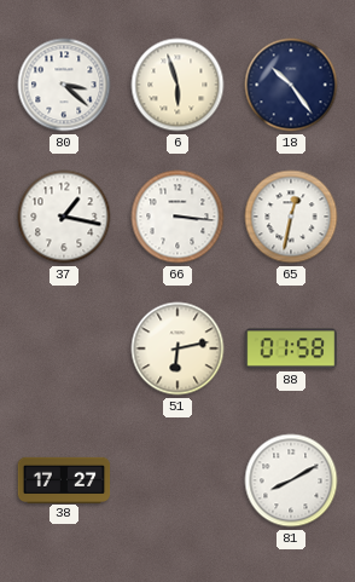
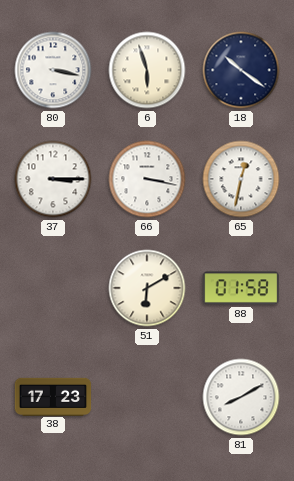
80: 3:22 -> 3:17 (53, 70)
18: 10:24 -> 10:21 (241, 70)
37: 1:17 -> 3:15 (53, 179)
66: 3:16 -> 3:17 (147, 179)
51: 6:13 -> 6:10 (147, 288)
38: 17:27 -> 17:23 (53, 396)
